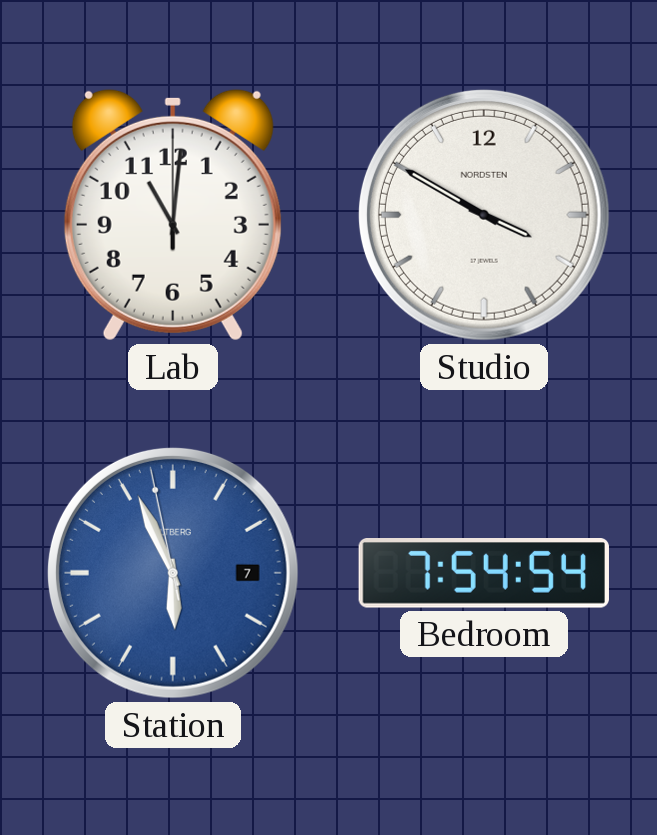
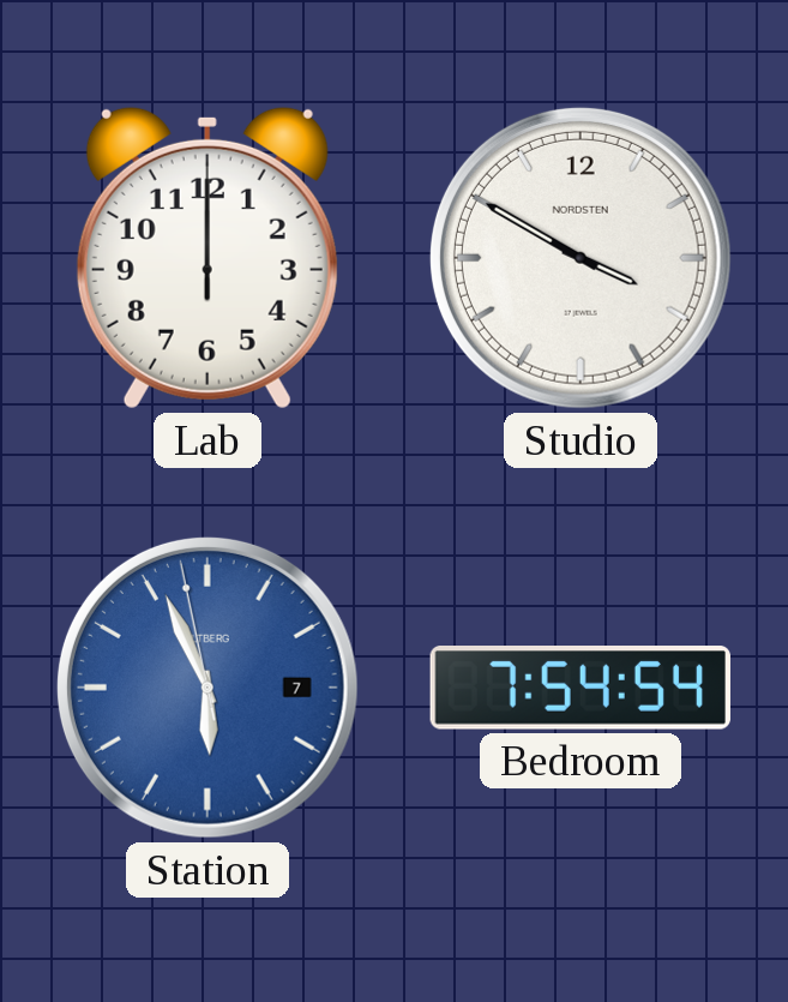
Lab: 11:01 -> 12:00 (207, 258)
